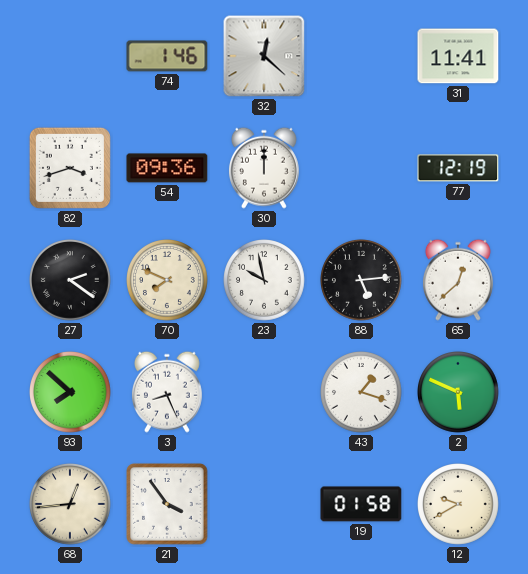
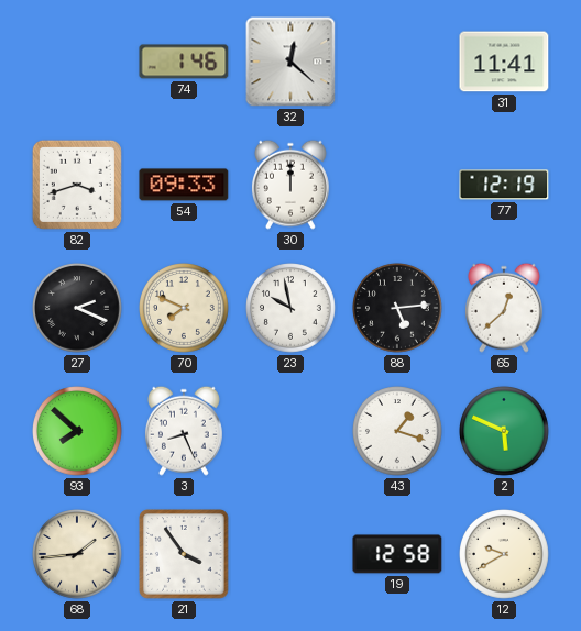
54: 09:36 -> 09:33 (184, 185)
27: 2:21 -> 2:19 (78, 309)
68: 12:44 -> 1:44 (78, 555)
19: 01:58 -> 12:58 (397, 554)
